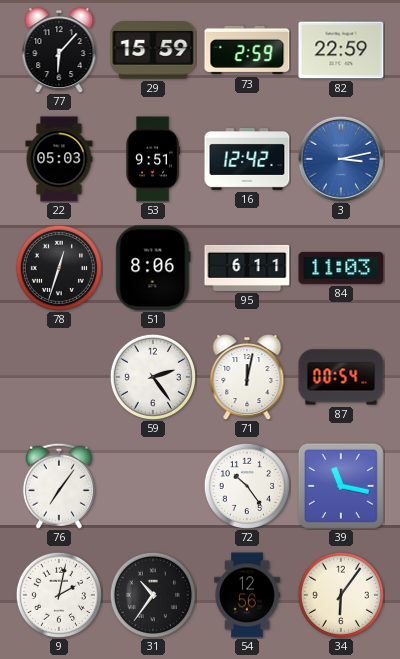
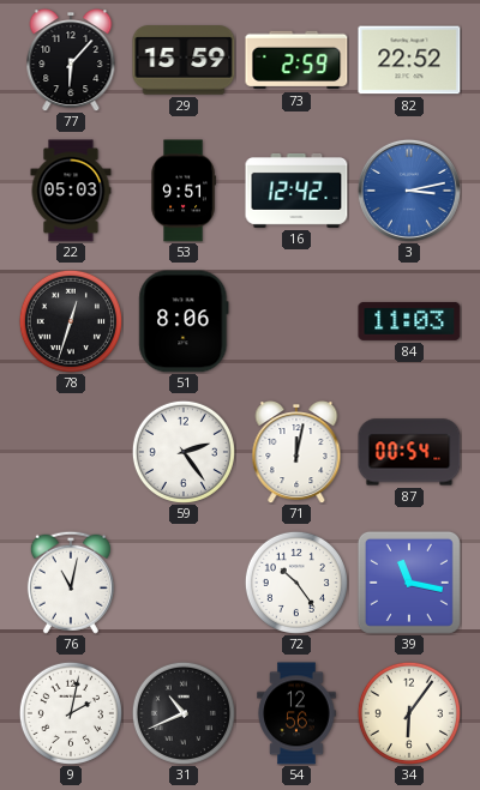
82: 22:59 -> 22:52 (409, 60)
95: 6:11 -> none (247, 268)
76: 7:06 -> 11:02 (71, 583)
31: 10:36 -> 10:41 (184, 713)
